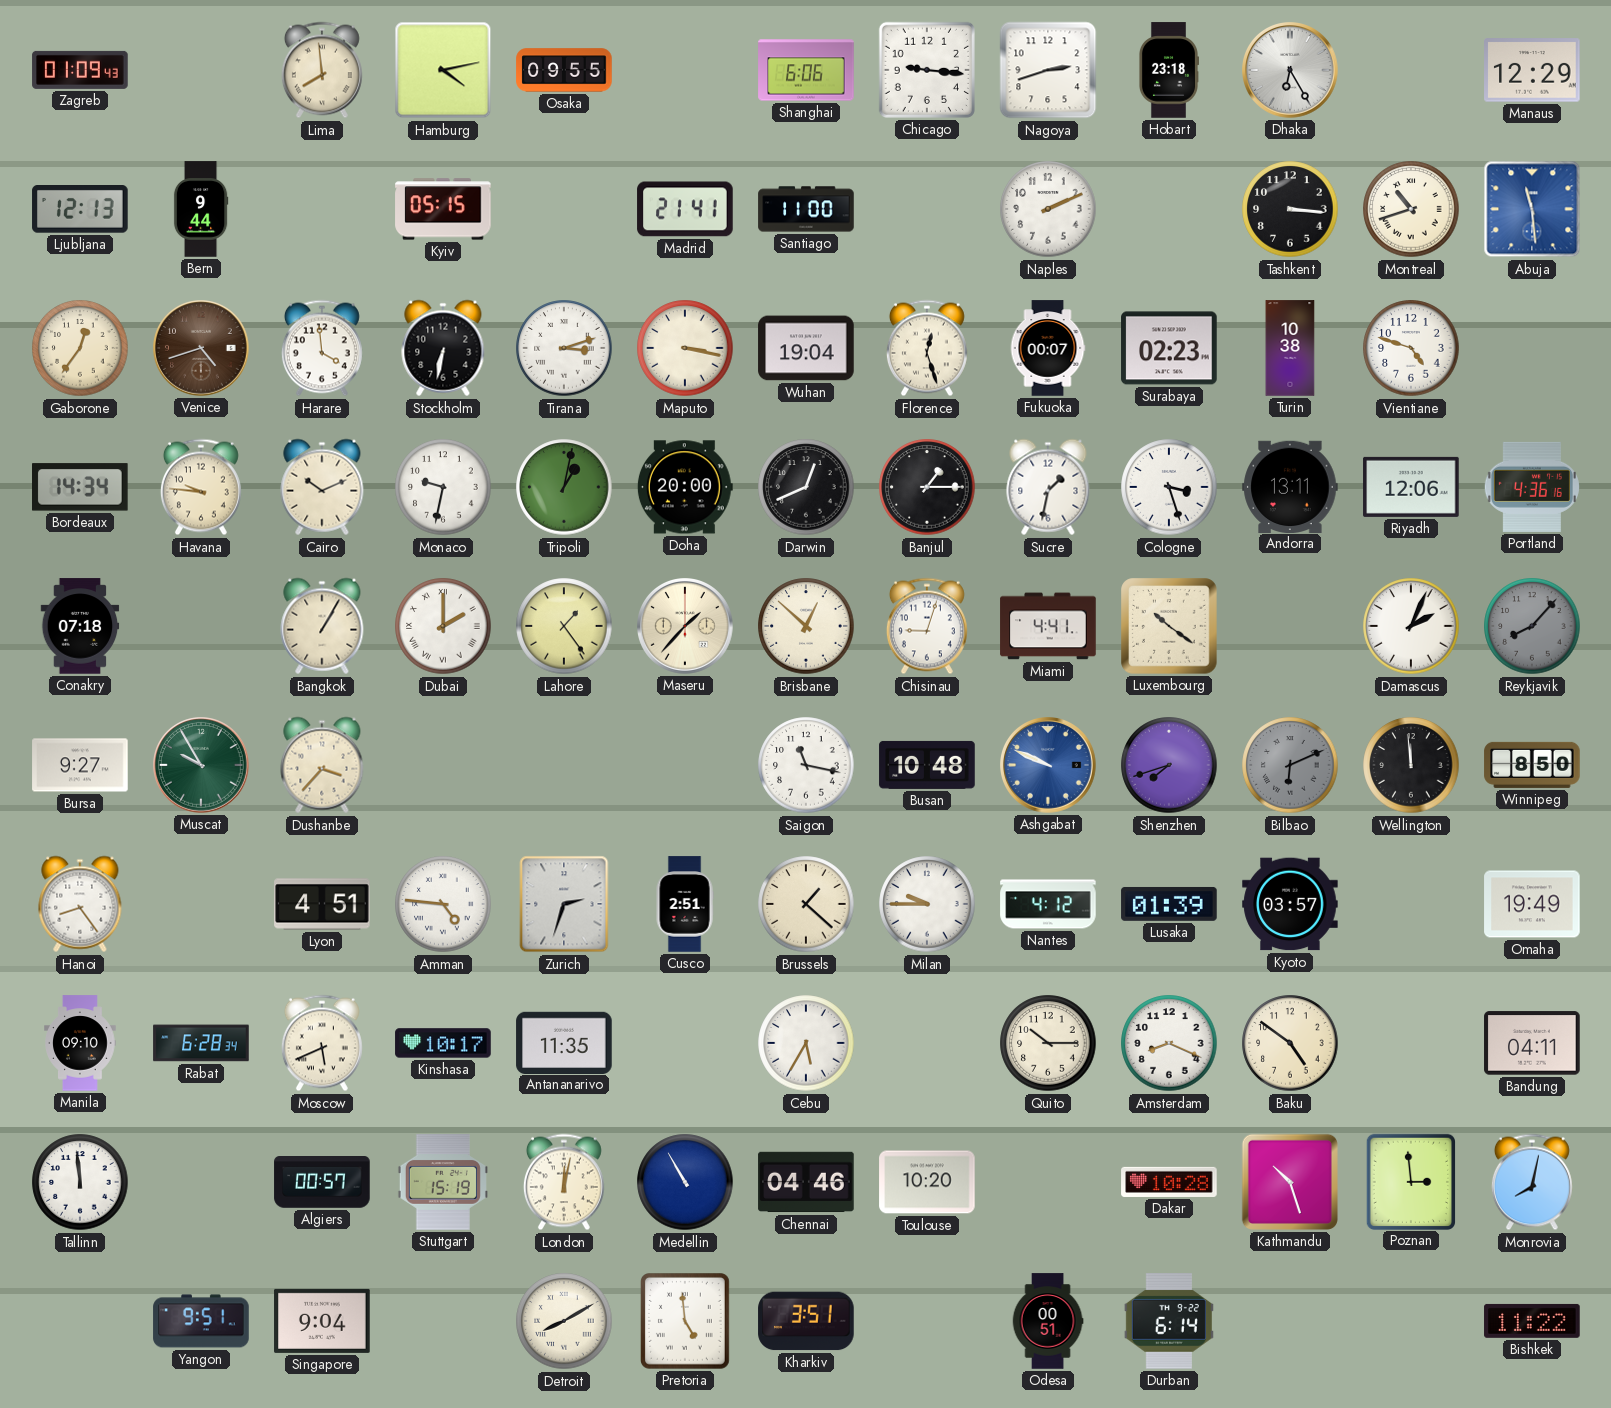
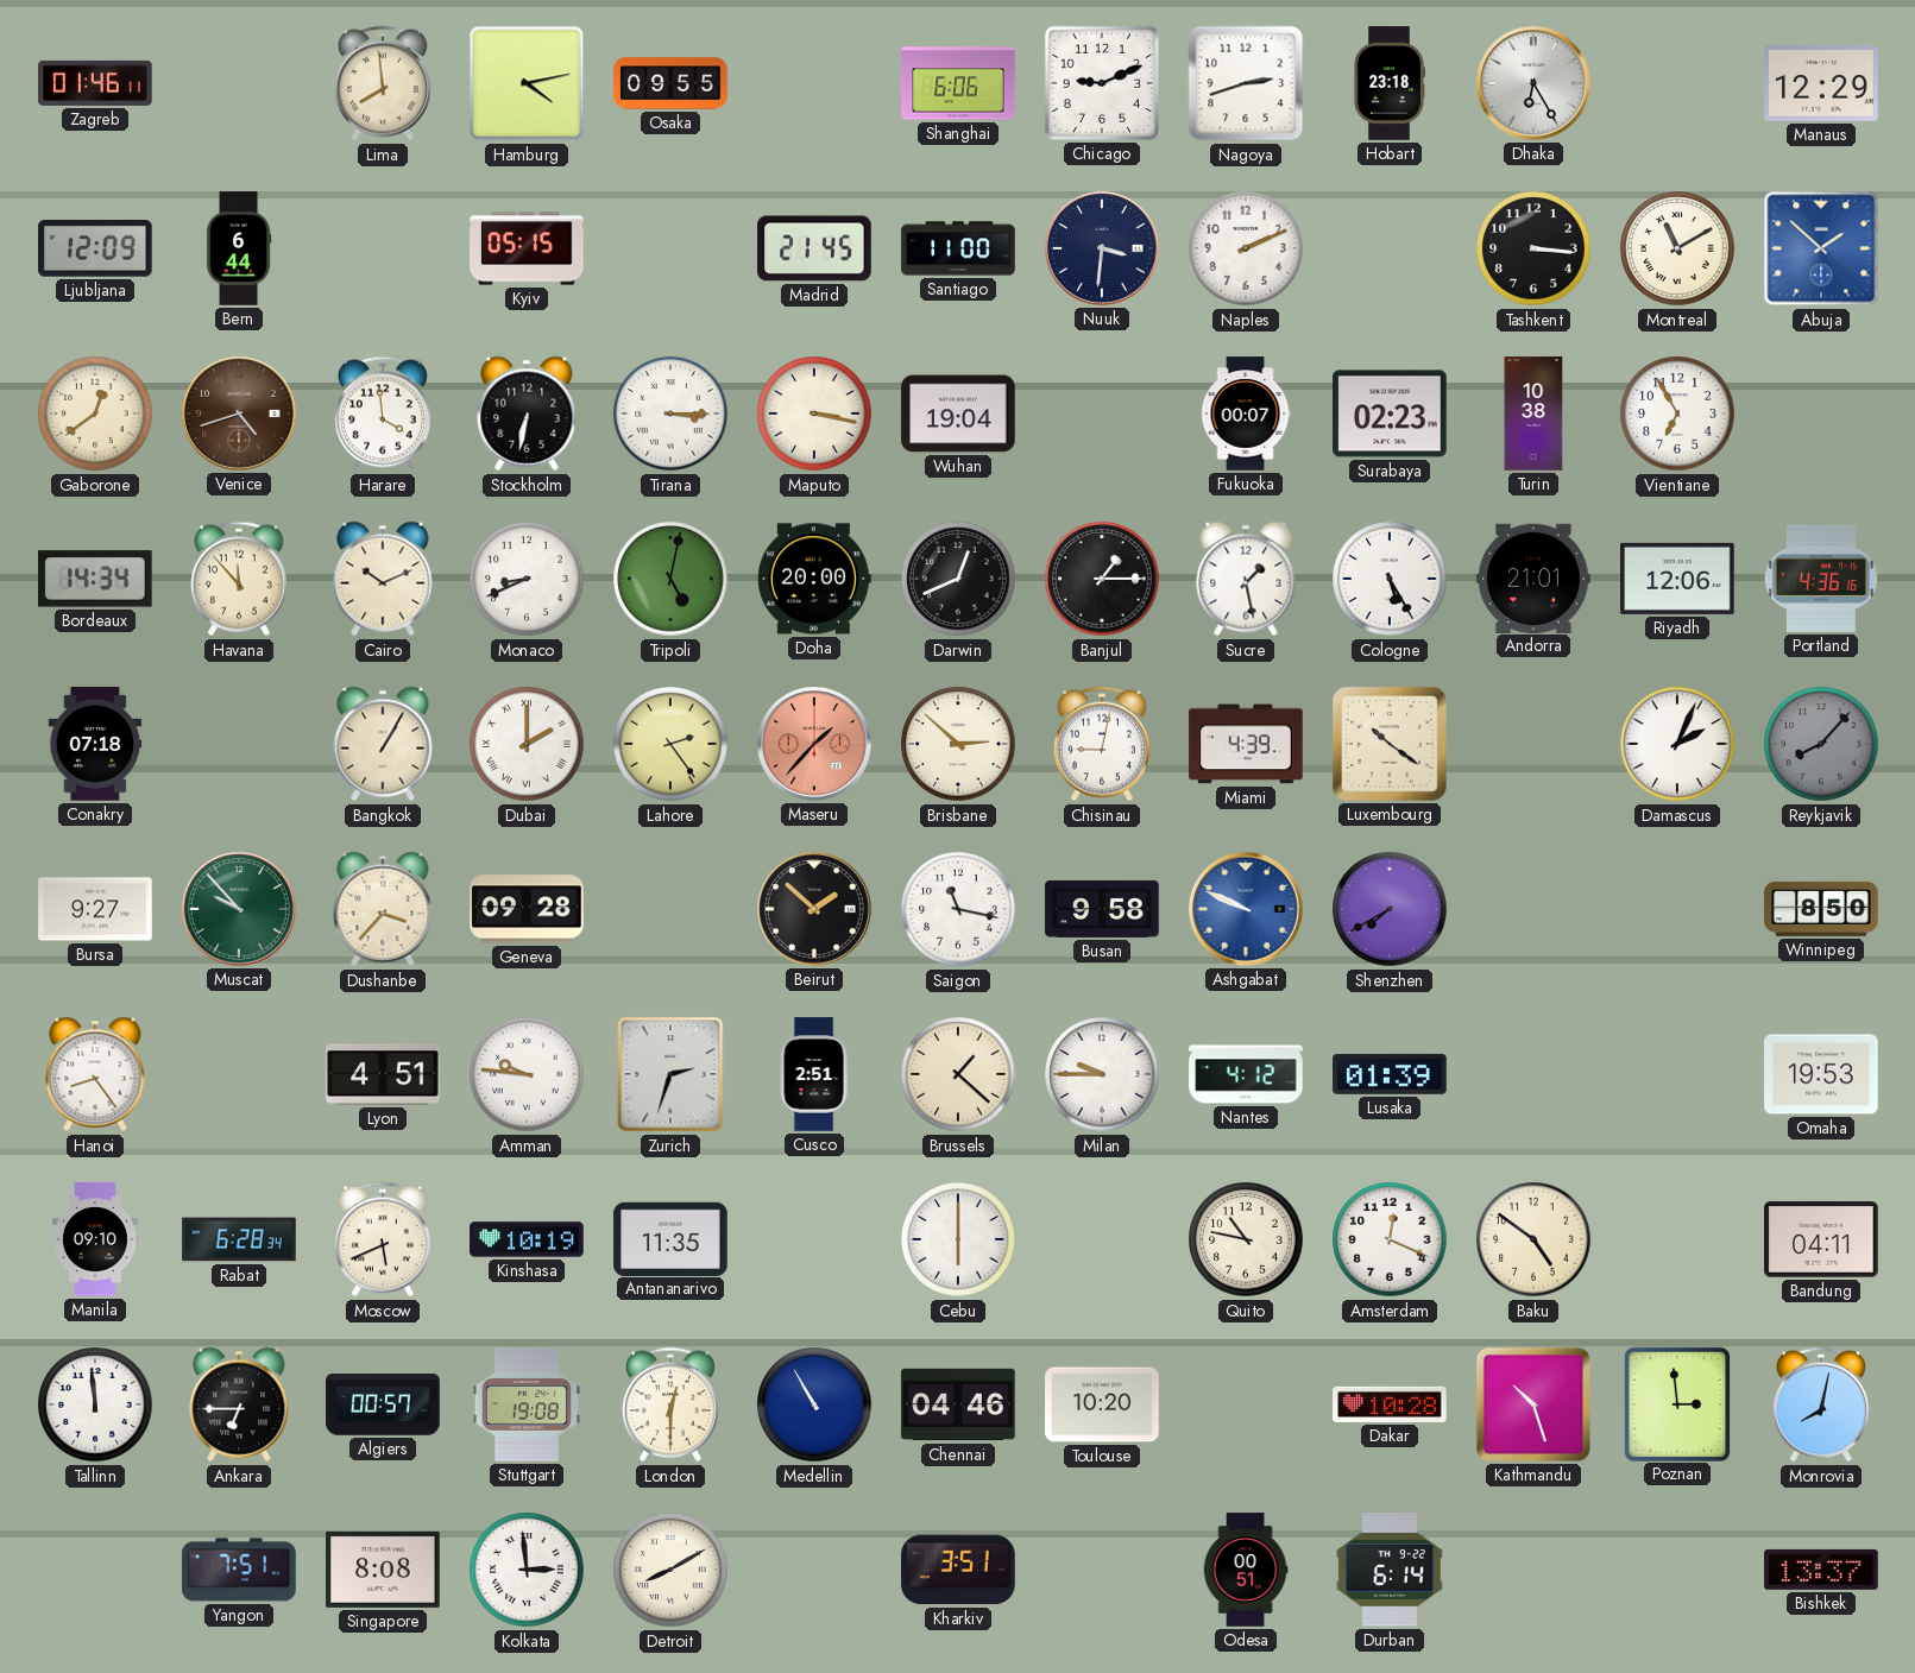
Zagreb: 01:09 -> 01:46 (95, 83)
Chicago: 9:16 -> 9:11 (1102, 83)
Ljubljana: 12:13 -> 12:09 (95, 248)
Bern: 9:44 -> 6:44 (239, 248)
Madrid: 21:41 -> 21:45 (814, 248)
Nuuk: none -> 3:31 (1103, 250)
Montreal: 10:42 -> 11:10 (1677, 248)
Abuja: 11:29 -> 1:52 (1821, 248)
Gaborone: 12:36 -> 12:39 (95, 413)
Tirana: 3:12 -> 3:15 (670, 413)
Florence: 12:27 -> none (927, 348)
Vientiane: 4:48 -> 6:55 (1677, 413)
Havana: 9:46 -> 11:53 (239, 579)
Monaco: 9:32 -> 8:41 (527, 579)
Tripoli: 1:02 -> 5:02 (670, 579)
Sucre: 1:32 -> 1:28 (1246, 579)
Cologne: 3:27 -> 5:25 (1390, 579)
Andorra: 13:11 -> 21:01 (1533, 577)
Lahore: 1:24 -> 2:24 (670, 744)
Maseru dial: cream -> salmon (815, 745)
Brisbane: 12:52 -> 2:52 (958, 744)
Chisinau: 9:03 -> 9:02 (1102, 744)
Miami: 4:41 -> 4:39 (1246, 744)
Muscat: 9:55 -> 9:53 (240, 910)
Geneva: none -> 09:28 (527, 909)
Beirut: none -> 1:52 (815, 910)
Busan: 10:48 -> 9:58 (1102, 909)
Shenzhen: 7:42 -> 7:40 (1390, 909)
Bilbao: 6:11 -> none (1290, 765)
Wellington: 11:59 -> none (1411, 765)
Amman: 4:46 -> 9:46 (527, 1074)
Kyoto: 03:57 -> none (1290, 904)
Omaha: 19:49 -> 19:53 (1821, 1074)
Kinshasa: 10:17 -> 10:19 (527, 1239)
Cebu: 5:35 -> 6:00 (958, 1239)
Quito: 10:15 -> 10:47 (1246, 1239)
Amsterdam: 8:19 -> 12:19 (1390, 1239)
Ankara: none -> 6:45 (239, 1404)
Stuttgart: 15:19 -> 19:08 (527, 1404)
London: 12:02 -> 12:30 (670, 1404)
Yangon: 9:51 -> 7:51 (239, 1570)
Singapore: 9:04 -> 8:08 (383, 1570)
Kolkata: none -> 2:59 (527, 1570)
Pretoria: 4:59 -> none (686, 1322)
Bishkek: 11:22 -> 13:37 (1821, 1570)
